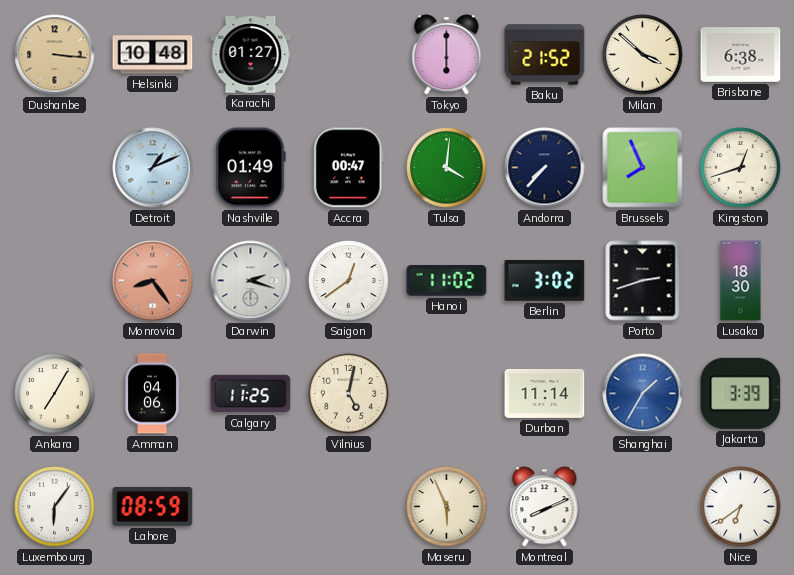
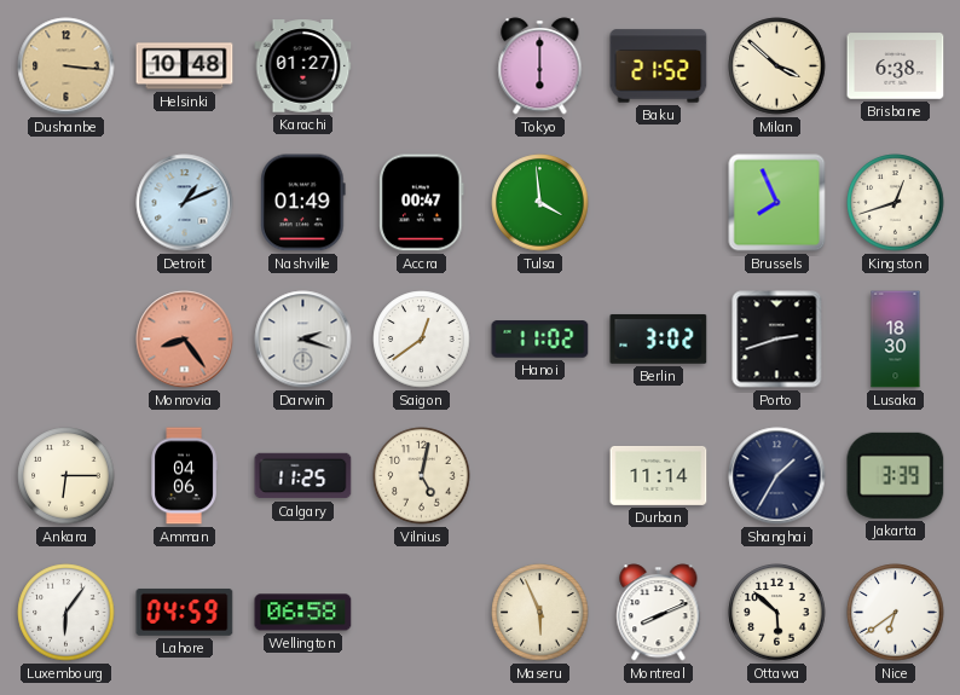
Tulsa: 4:01 -> 3:59 (540, 203)
Andorra: 7:37 -> none (545, 168)
Ankara: 7:05 -> 6:15 (66, 476)
Shanghai dial: blue -> navy (777, 476)
Lahore: 08:59 -> 04:59 (185, 612)
Wellington: none -> 06:58 (303, 613)
Ottawa: none -> 5:52 (777, 613)
